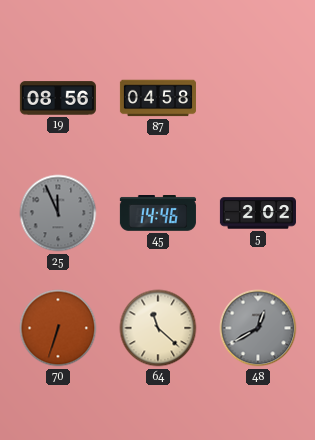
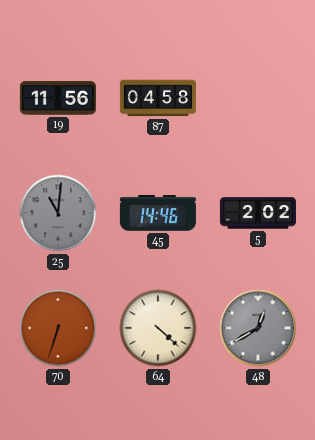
19: 08:56 -> 11:56 (58, 98)
25: 11:56 -> 11:01 (58, 213)
64: 11:22 -> 4:22 (158, 328)
